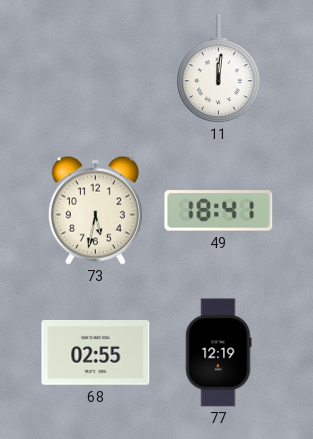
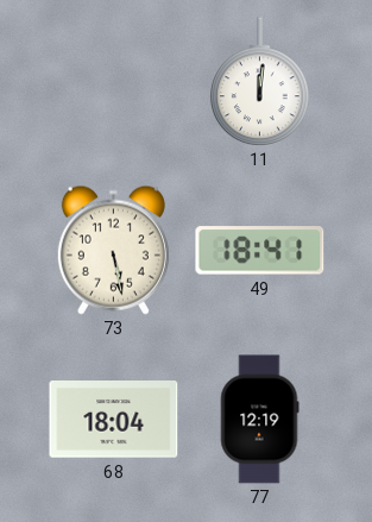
73: 5:32 -> 5:28 (113, 250)
68: 02:55 -> 18:04 (114, 420)
